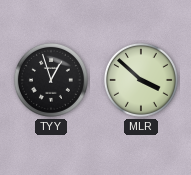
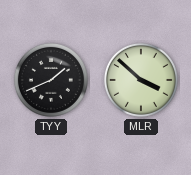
TYY: 12:57 -> 1:41 (51, 80)
